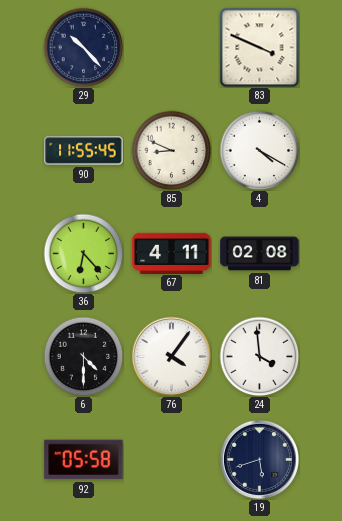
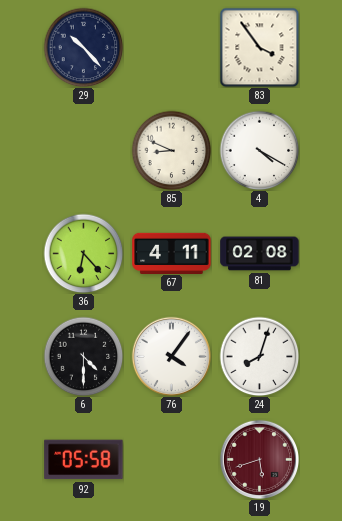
83: 3:49 -> 3:54 (259, 47)
90: 11:55 -> none (84, 151)
24: 3:59 -> 8:03 (259, 356)
19 dial: navy -> burgundy (259, 459)
